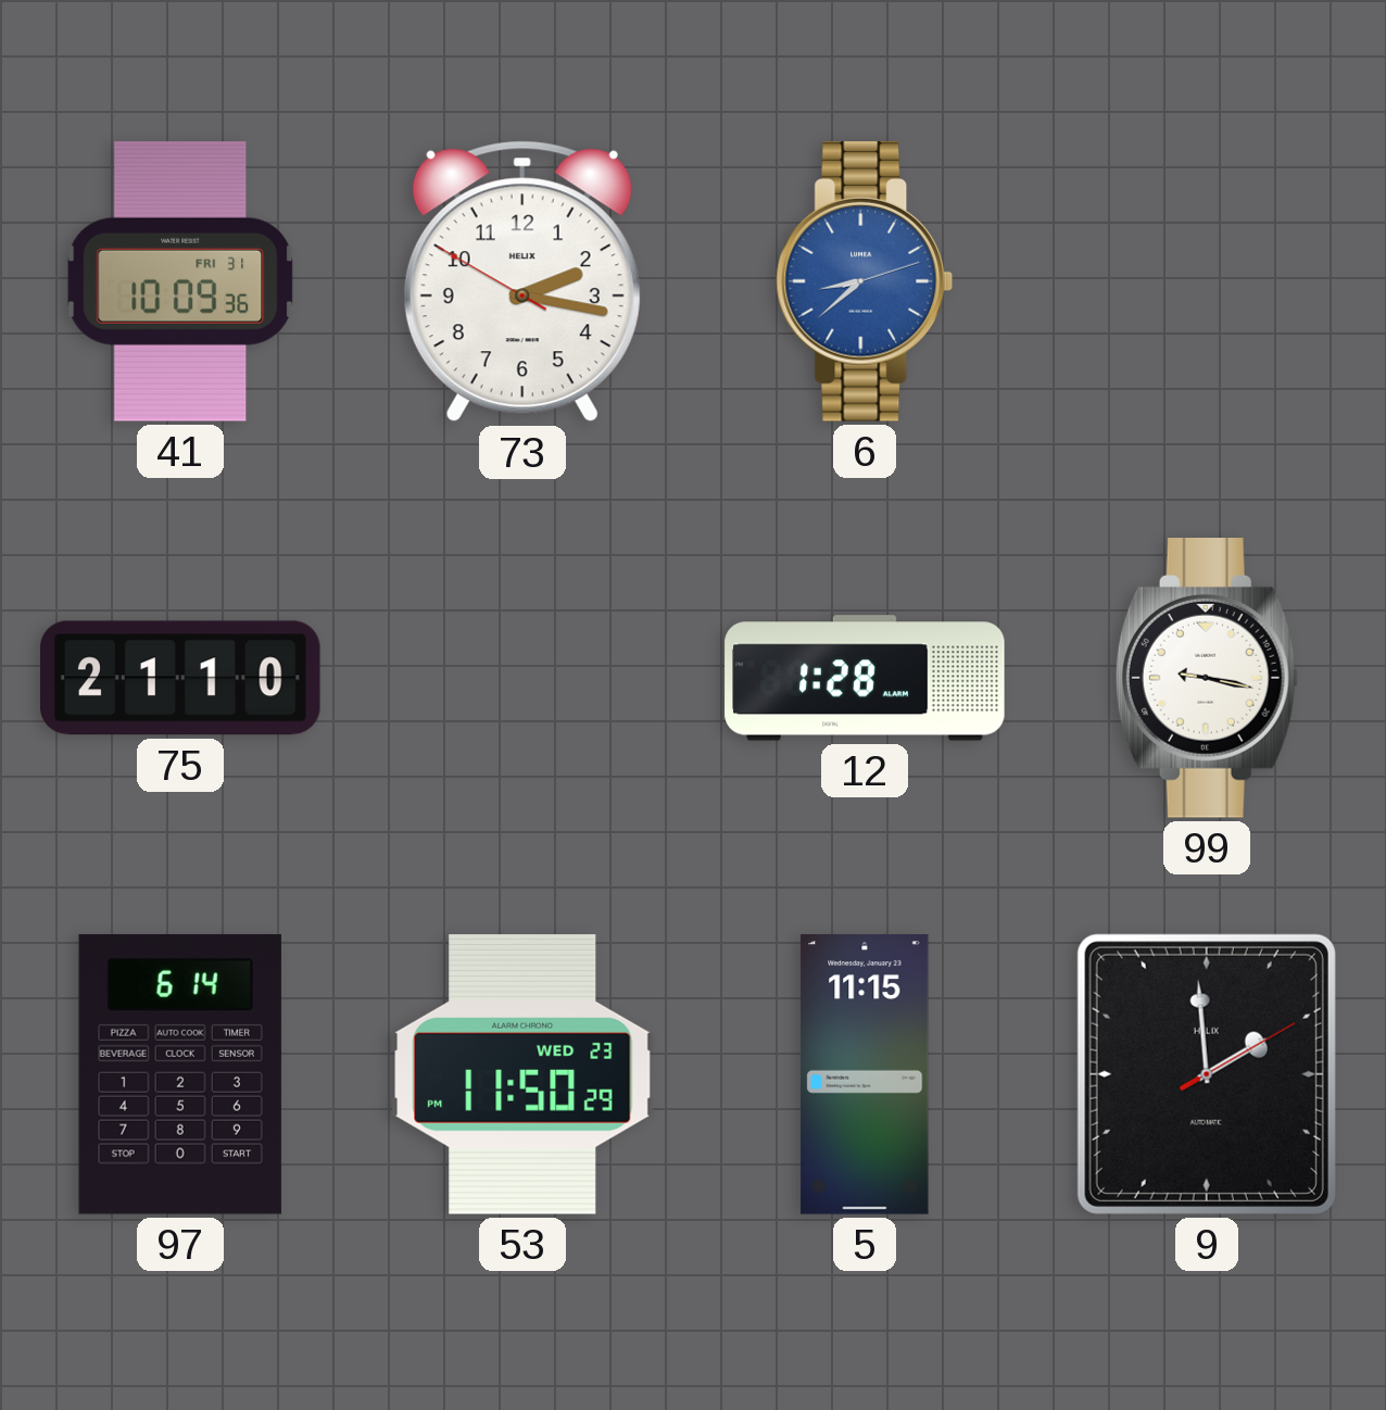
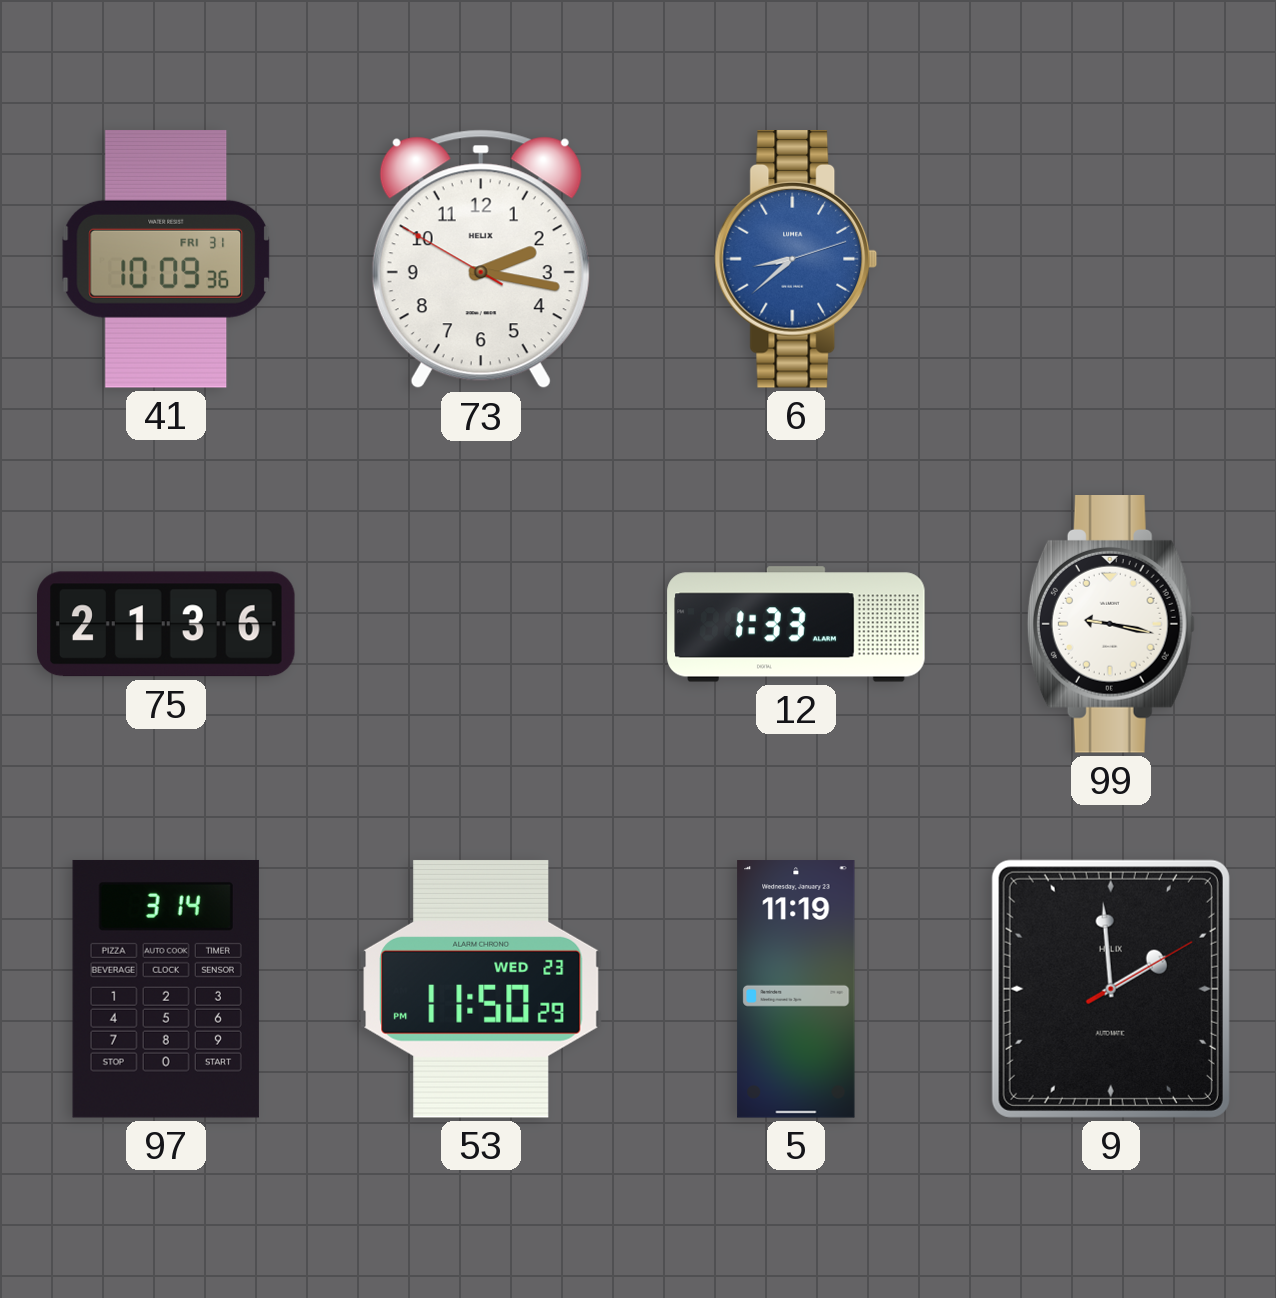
75: 21:10 -> 21:36 (167, 624)
12: 1:28 -> 1:33 (796, 624)
97: 6:14 -> 3:14 (166, 989)
5: 11:15 -> 11:19 (796, 989)
